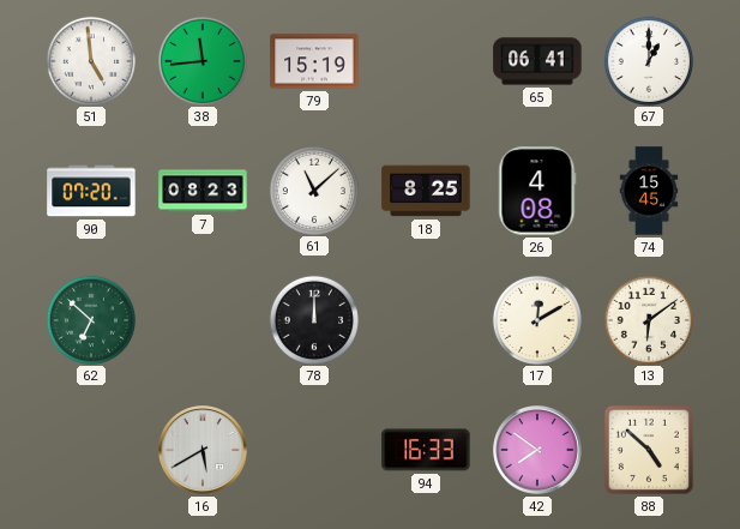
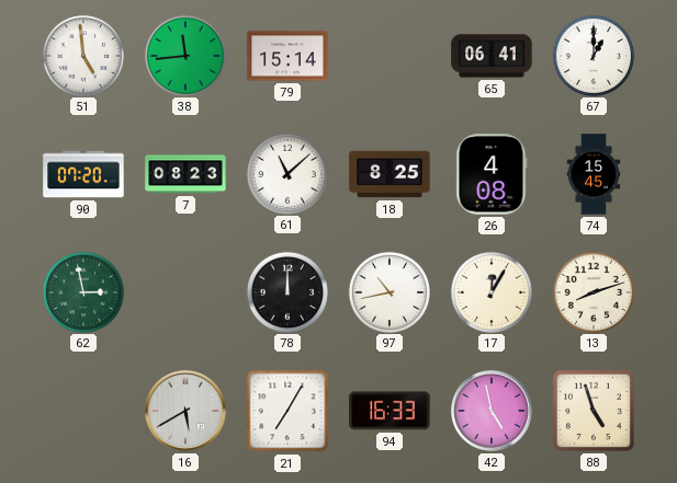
79: 15:19 -> 15:14 (287, 56)
62: 6:52 -> 2:58 (82, 291)
97: none -> 10:43 (388, 291)
17: 12:10 -> 12:05 (490, 291)
13: 6:09 -> 8:12 (593, 291)
21: none -> 7:05 (287, 411)
42: 7:51 -> 4:58 (492, 411)
88: 4:52 -> 4:57 (594, 411)
